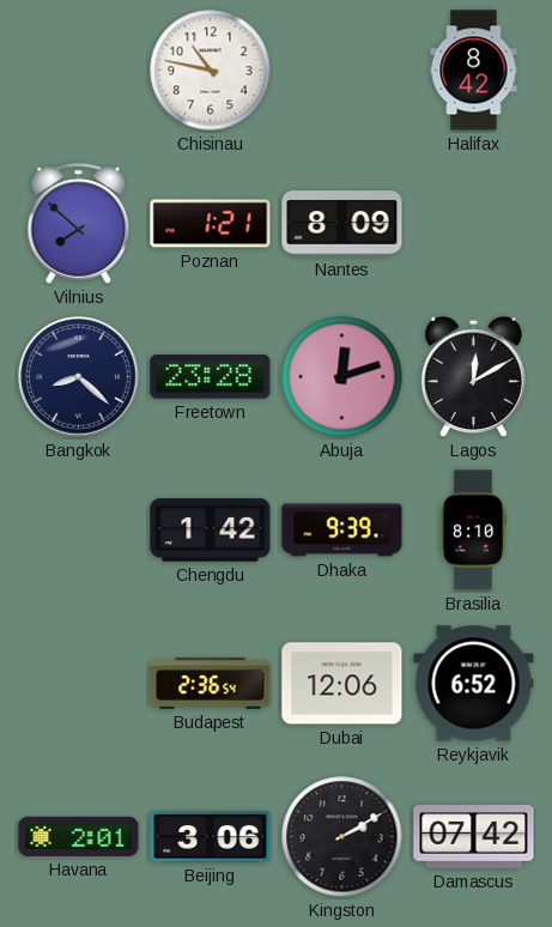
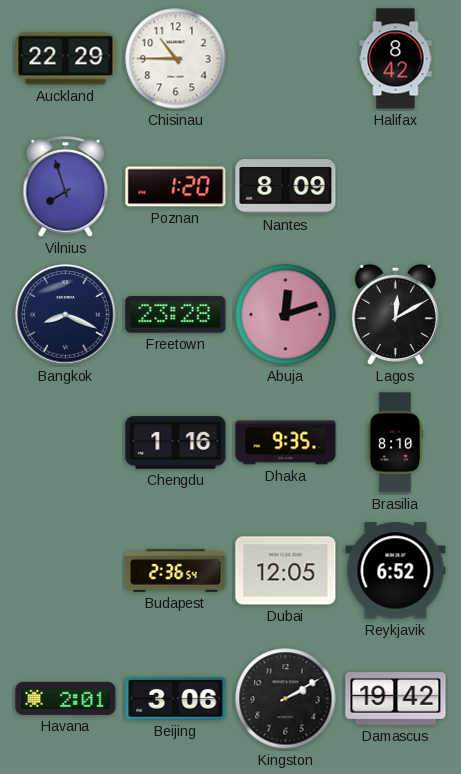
Auckland: none -> 22:29 (66, 59)
Chisinau: 10:47 -> 10:45 (176, 59)
Vilnius: 7:52 -> 7:57 (66, 187)
Poznan: 1:21 -> 1:20 (176, 187)
Bangkok: 8:22 -> 8:19 (66, 315)
Chengdu: 1:42 -> 1:16 (176, 443)
Dhaka: 9:39 -> 9:35 (286, 443)
Dubai: 12:06 -> 12:05 (286, 571)
Damascus: 07:42 -> 19:42 (396, 699)
